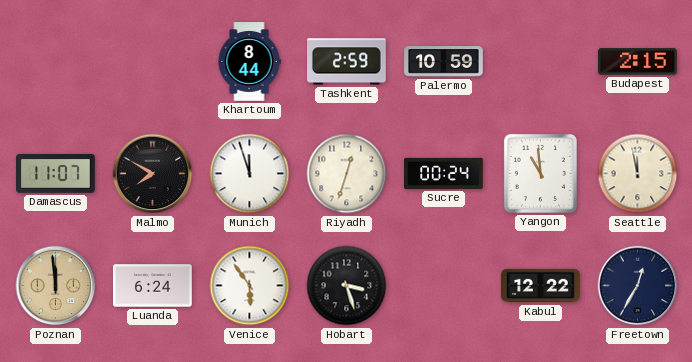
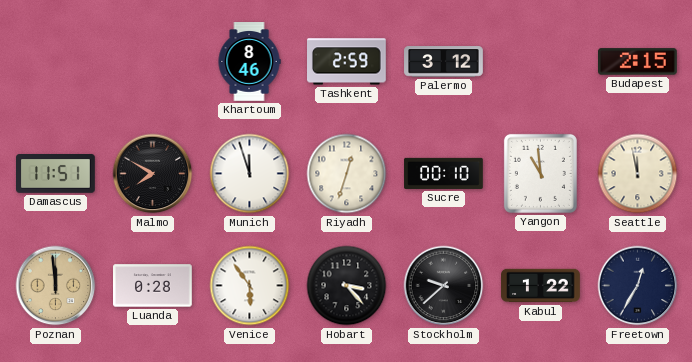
Khartoum: 8:44 -> 8:46 (249, 62)
Palermo: 10:59 -> 3:12 (444, 62)
Damascus: 11:07 -> 11:51 (56, 174)
Sucre: 00:24 -> 00:10 (444, 173)
Luanda: 6:24 -> 0:28 (153, 286)
Hobart: 3:27 -> 3:23 (347, 286)
Stockholm: none -> 9:38 (444, 286)
Kabul: 12:22 -> 1:22 (541, 286)
